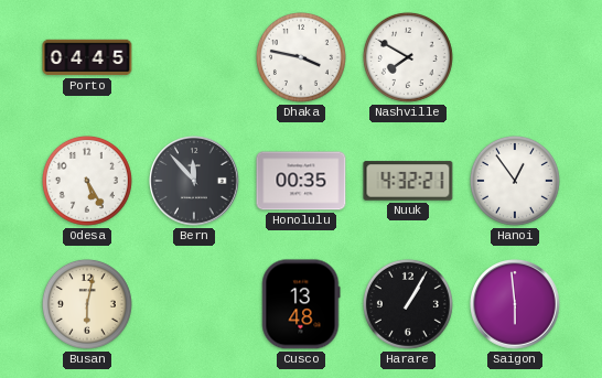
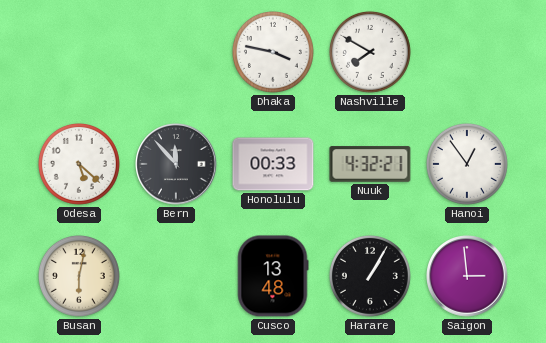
Porto: 04:45 -> none (87, 57)
Odesa: 5:25 -> 5:22 (79, 164)
Honolulu: 00:35 -> 00:33 (273, 164)
Saigon: 5:59 -> 2:59 (467, 276)
